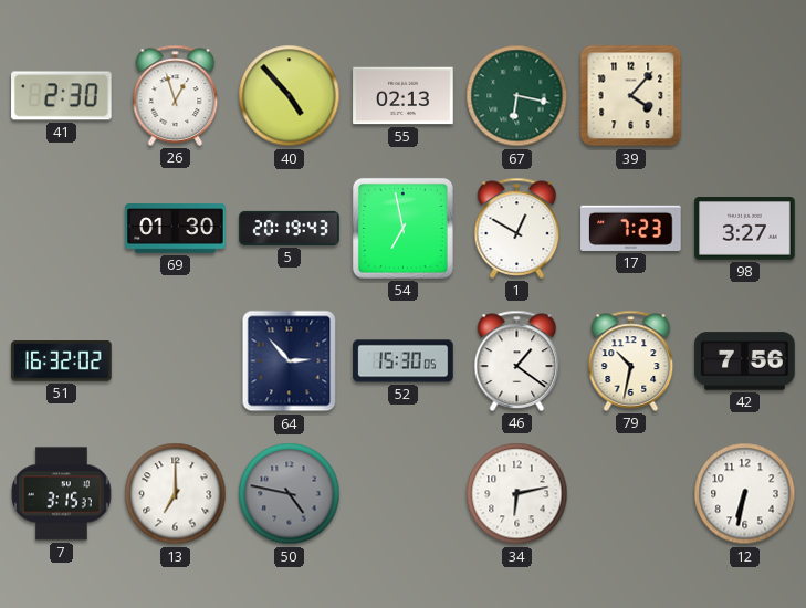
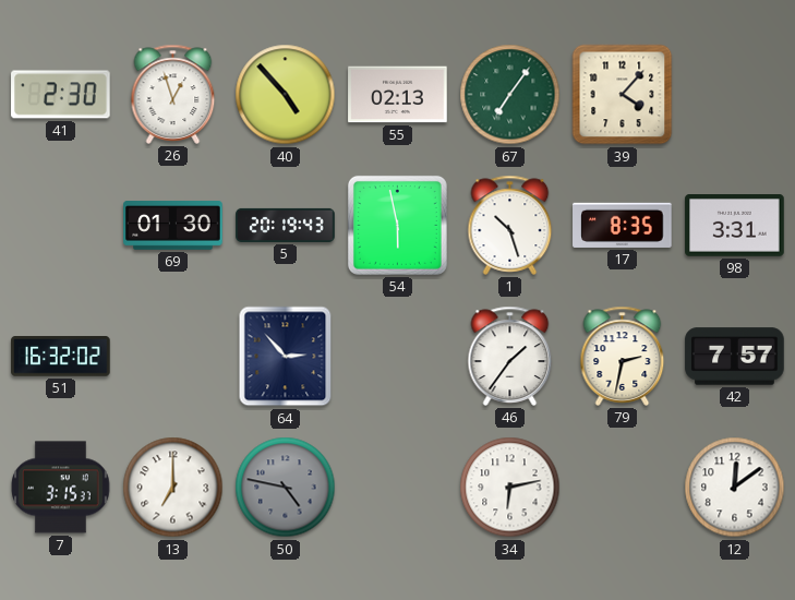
67: 6:17 -> 7:06 (510, 95)
54: 6:58 -> 5:58 (397, 225)
1: 12:50 -> 10:27 (510, 225)
17: 7:23 -> 8:35 (623, 225)
98: 3:27 -> 3:31 (735, 226)
52: 15:30 -> none (404, 361)
46: 1:21 -> 1:36 (510, 356)
79: 10:32 -> 2:32 (623, 356)
42: 7:56 -> 7:57 (735, 357)
12: 6:32 -> 12:09 (735, 488)
